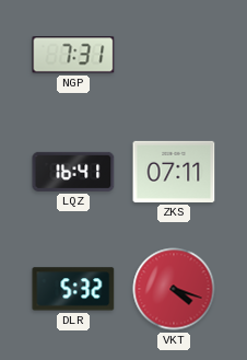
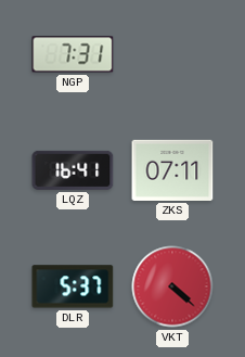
DLR: 5:32 -> 5:37 (73, 286)
VKT: 4:18 -> 4:22 (172, 286)
